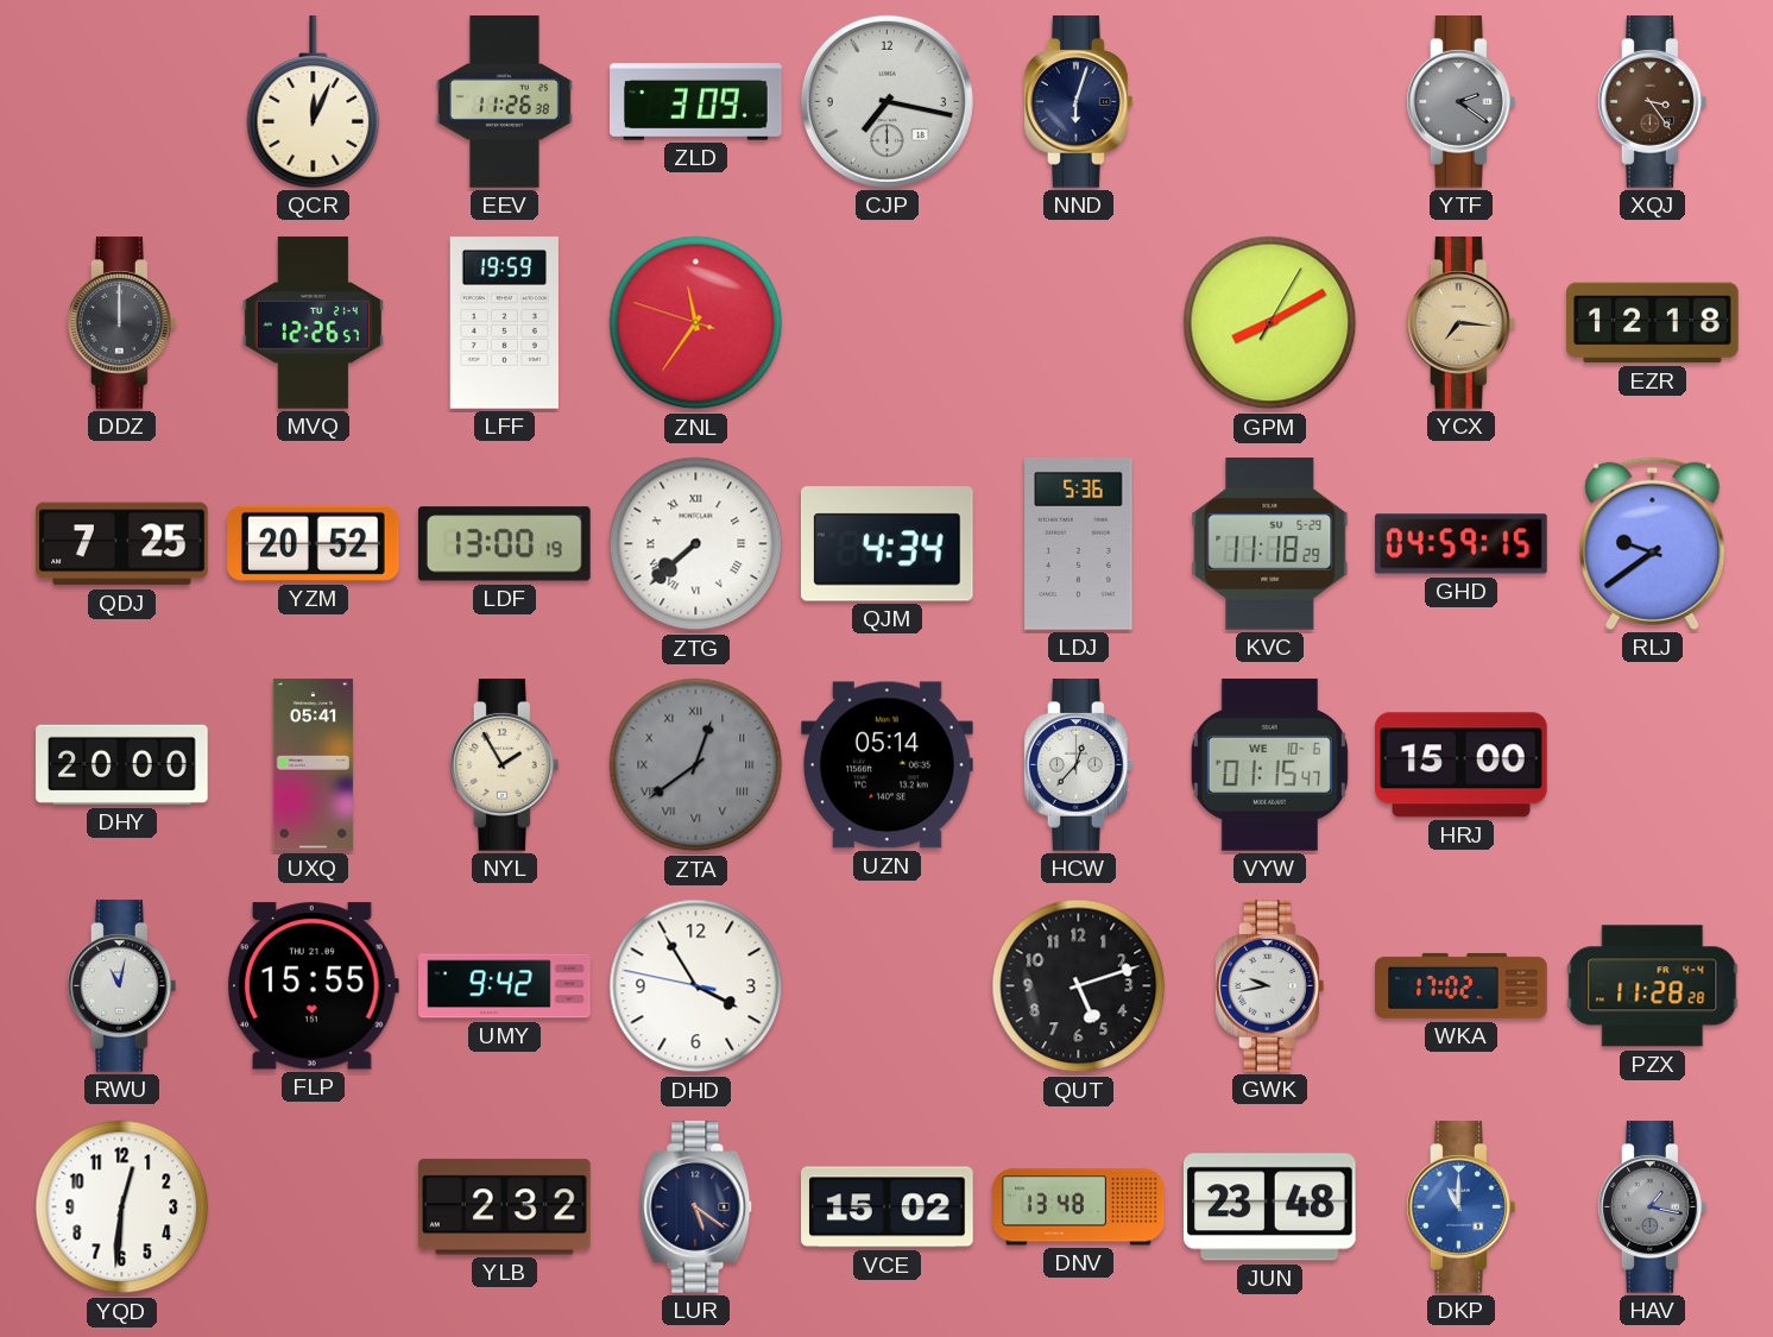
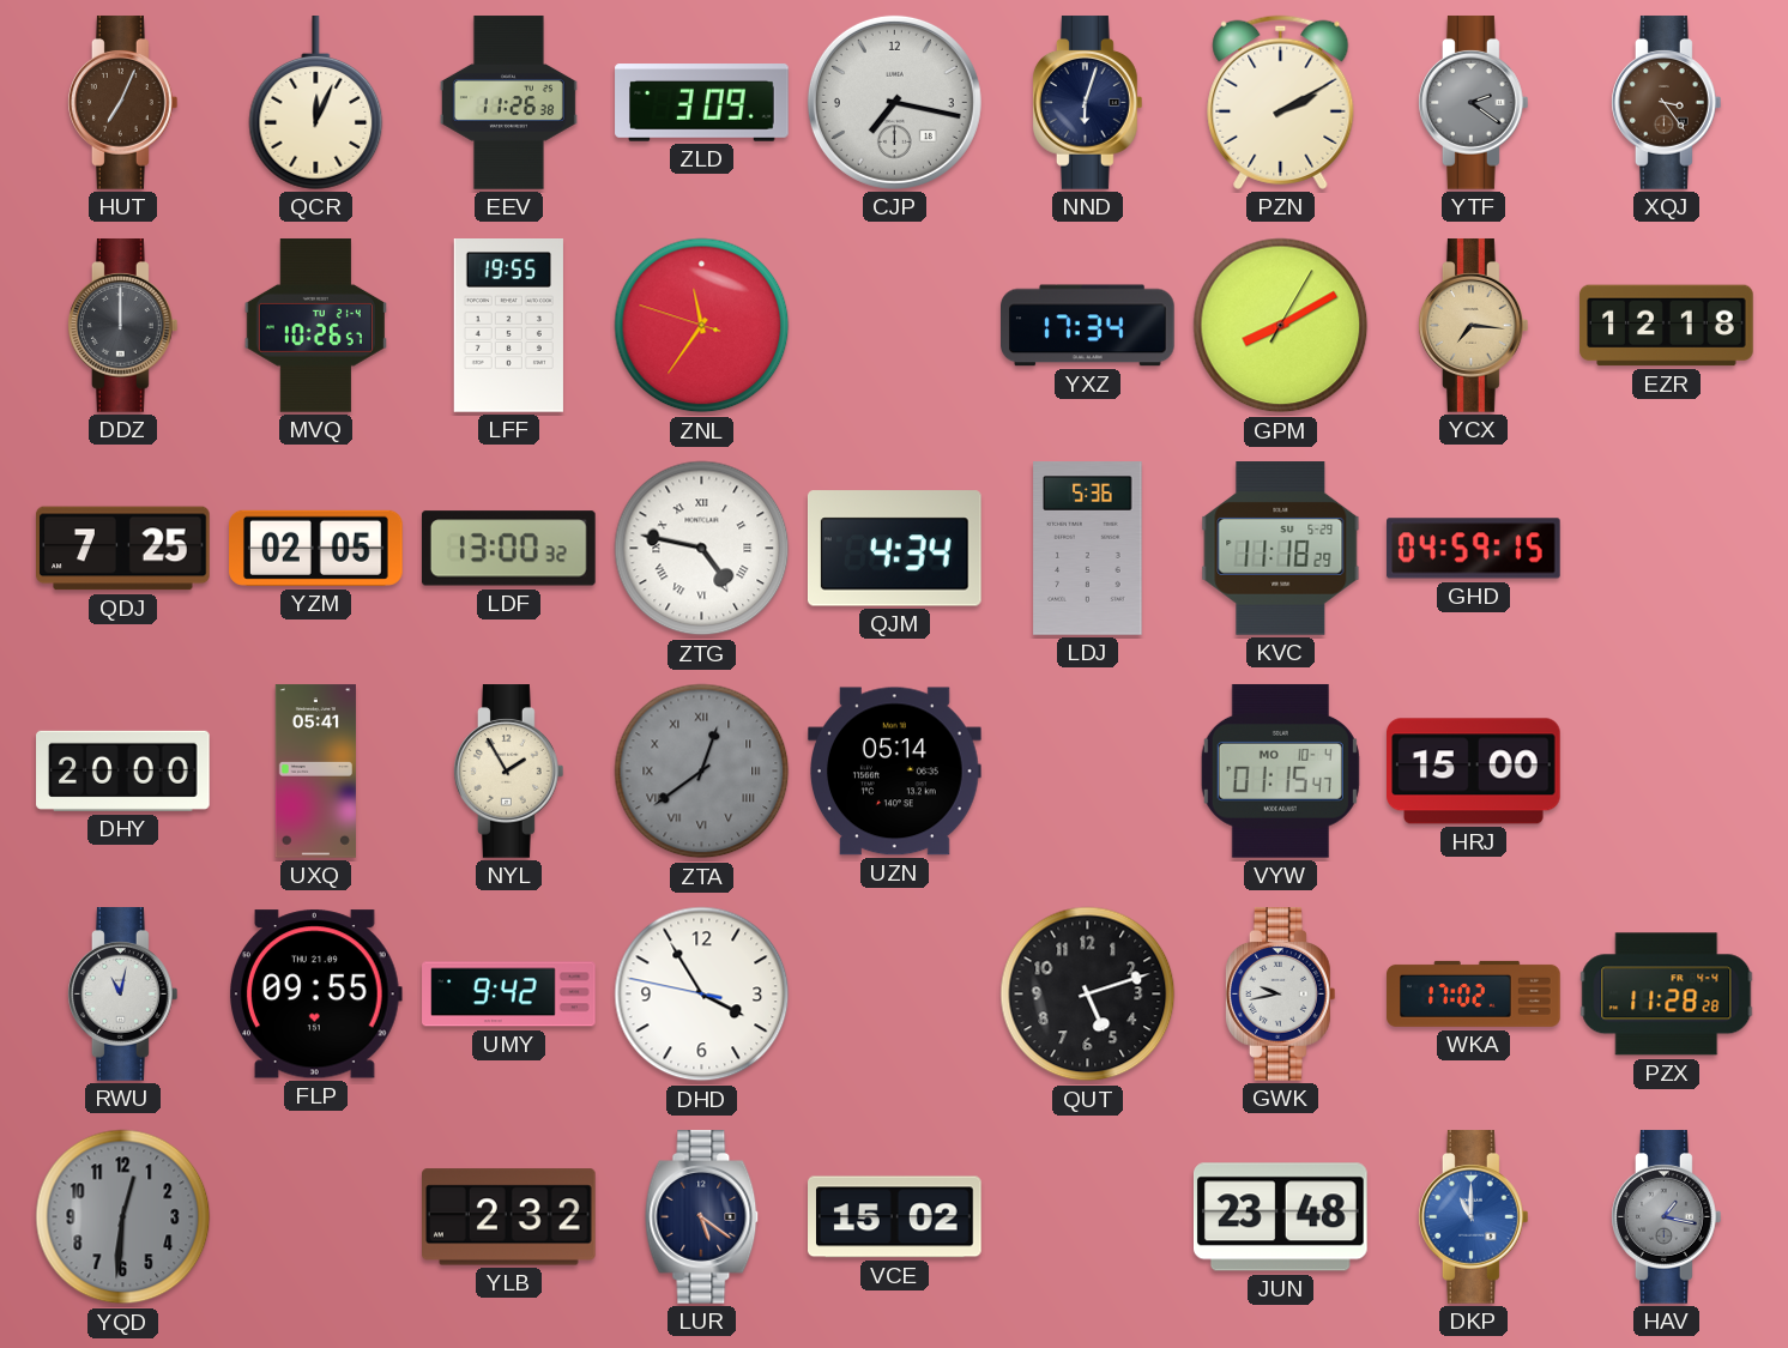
HUT: none -> 7:04 (122, 103)
PZN: none -> 2:10 (1281, 102)
MVQ: 12:26 -> 10:26 (315, 326)
LFF: 19:59 -> 19:55 (508, 326)
YXZ: none -> 17:34 (1088, 326)
YZM: 20:52 -> 02:05 (316, 548)
LDF: 13:00:19 -> 13:00:32 (508, 549)
ZTG: 7:38 -> 4:47 (702, 549)
RLJ: 9:39 -> none (1653, 543)
HCW: 12:37 -> none (1078, 765)
VYW date: WE 10-6 -> MO 10-4 (1280, 772)
FLP: 15:55 -> 09:55 (316, 995)
YQD dial: white -> grey (123, 1217)
DNV: 13:48 -> none (1079, 1207)
